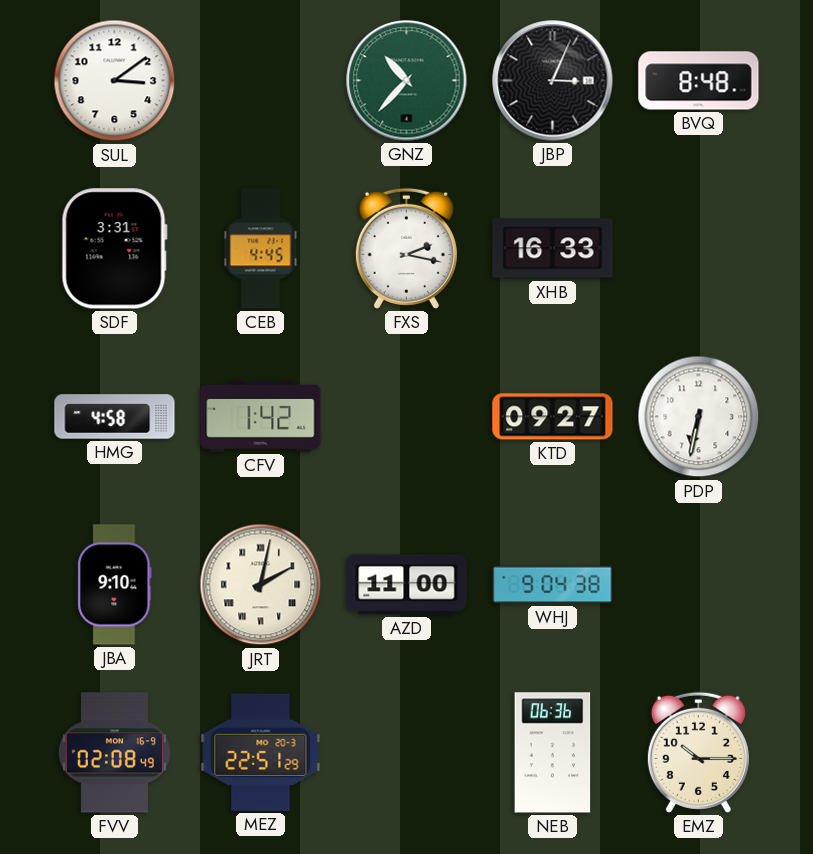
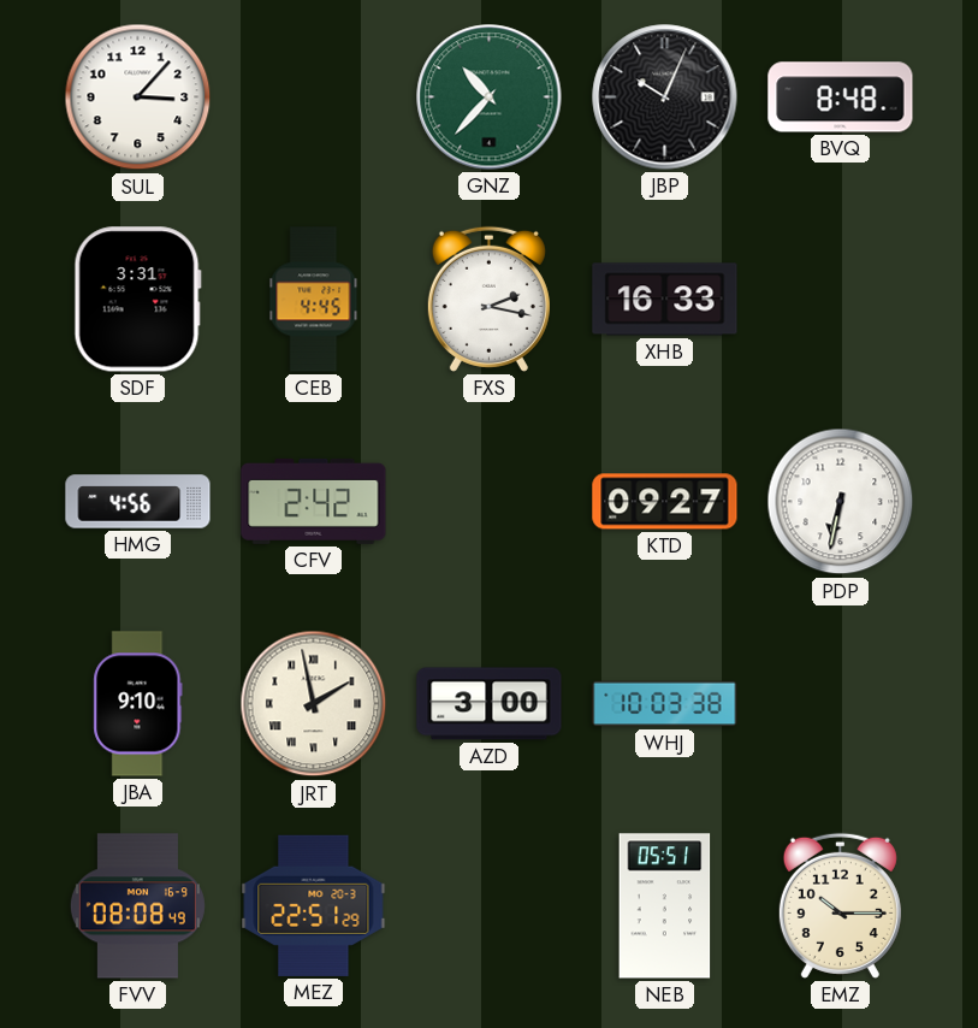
SUL: 3:09 -> 3:07 (138, 98)
JBP: 3:04 -> 10:04 (665, 98)
HMG: 4:58 -> 4:56 (138, 502)
CFV: 1:42 -> 2:42 (314, 501)
JRT: 2:02 -> 1:58 (314, 704)
AZD: 11:00 -> 3:00 (490, 704)
WHJ: 9:04 -> 10:03 (665, 704)
FVV: 02:08 -> 08:08 (137, 906)
NEB: 06:36 -> 05:51 (665, 906)
